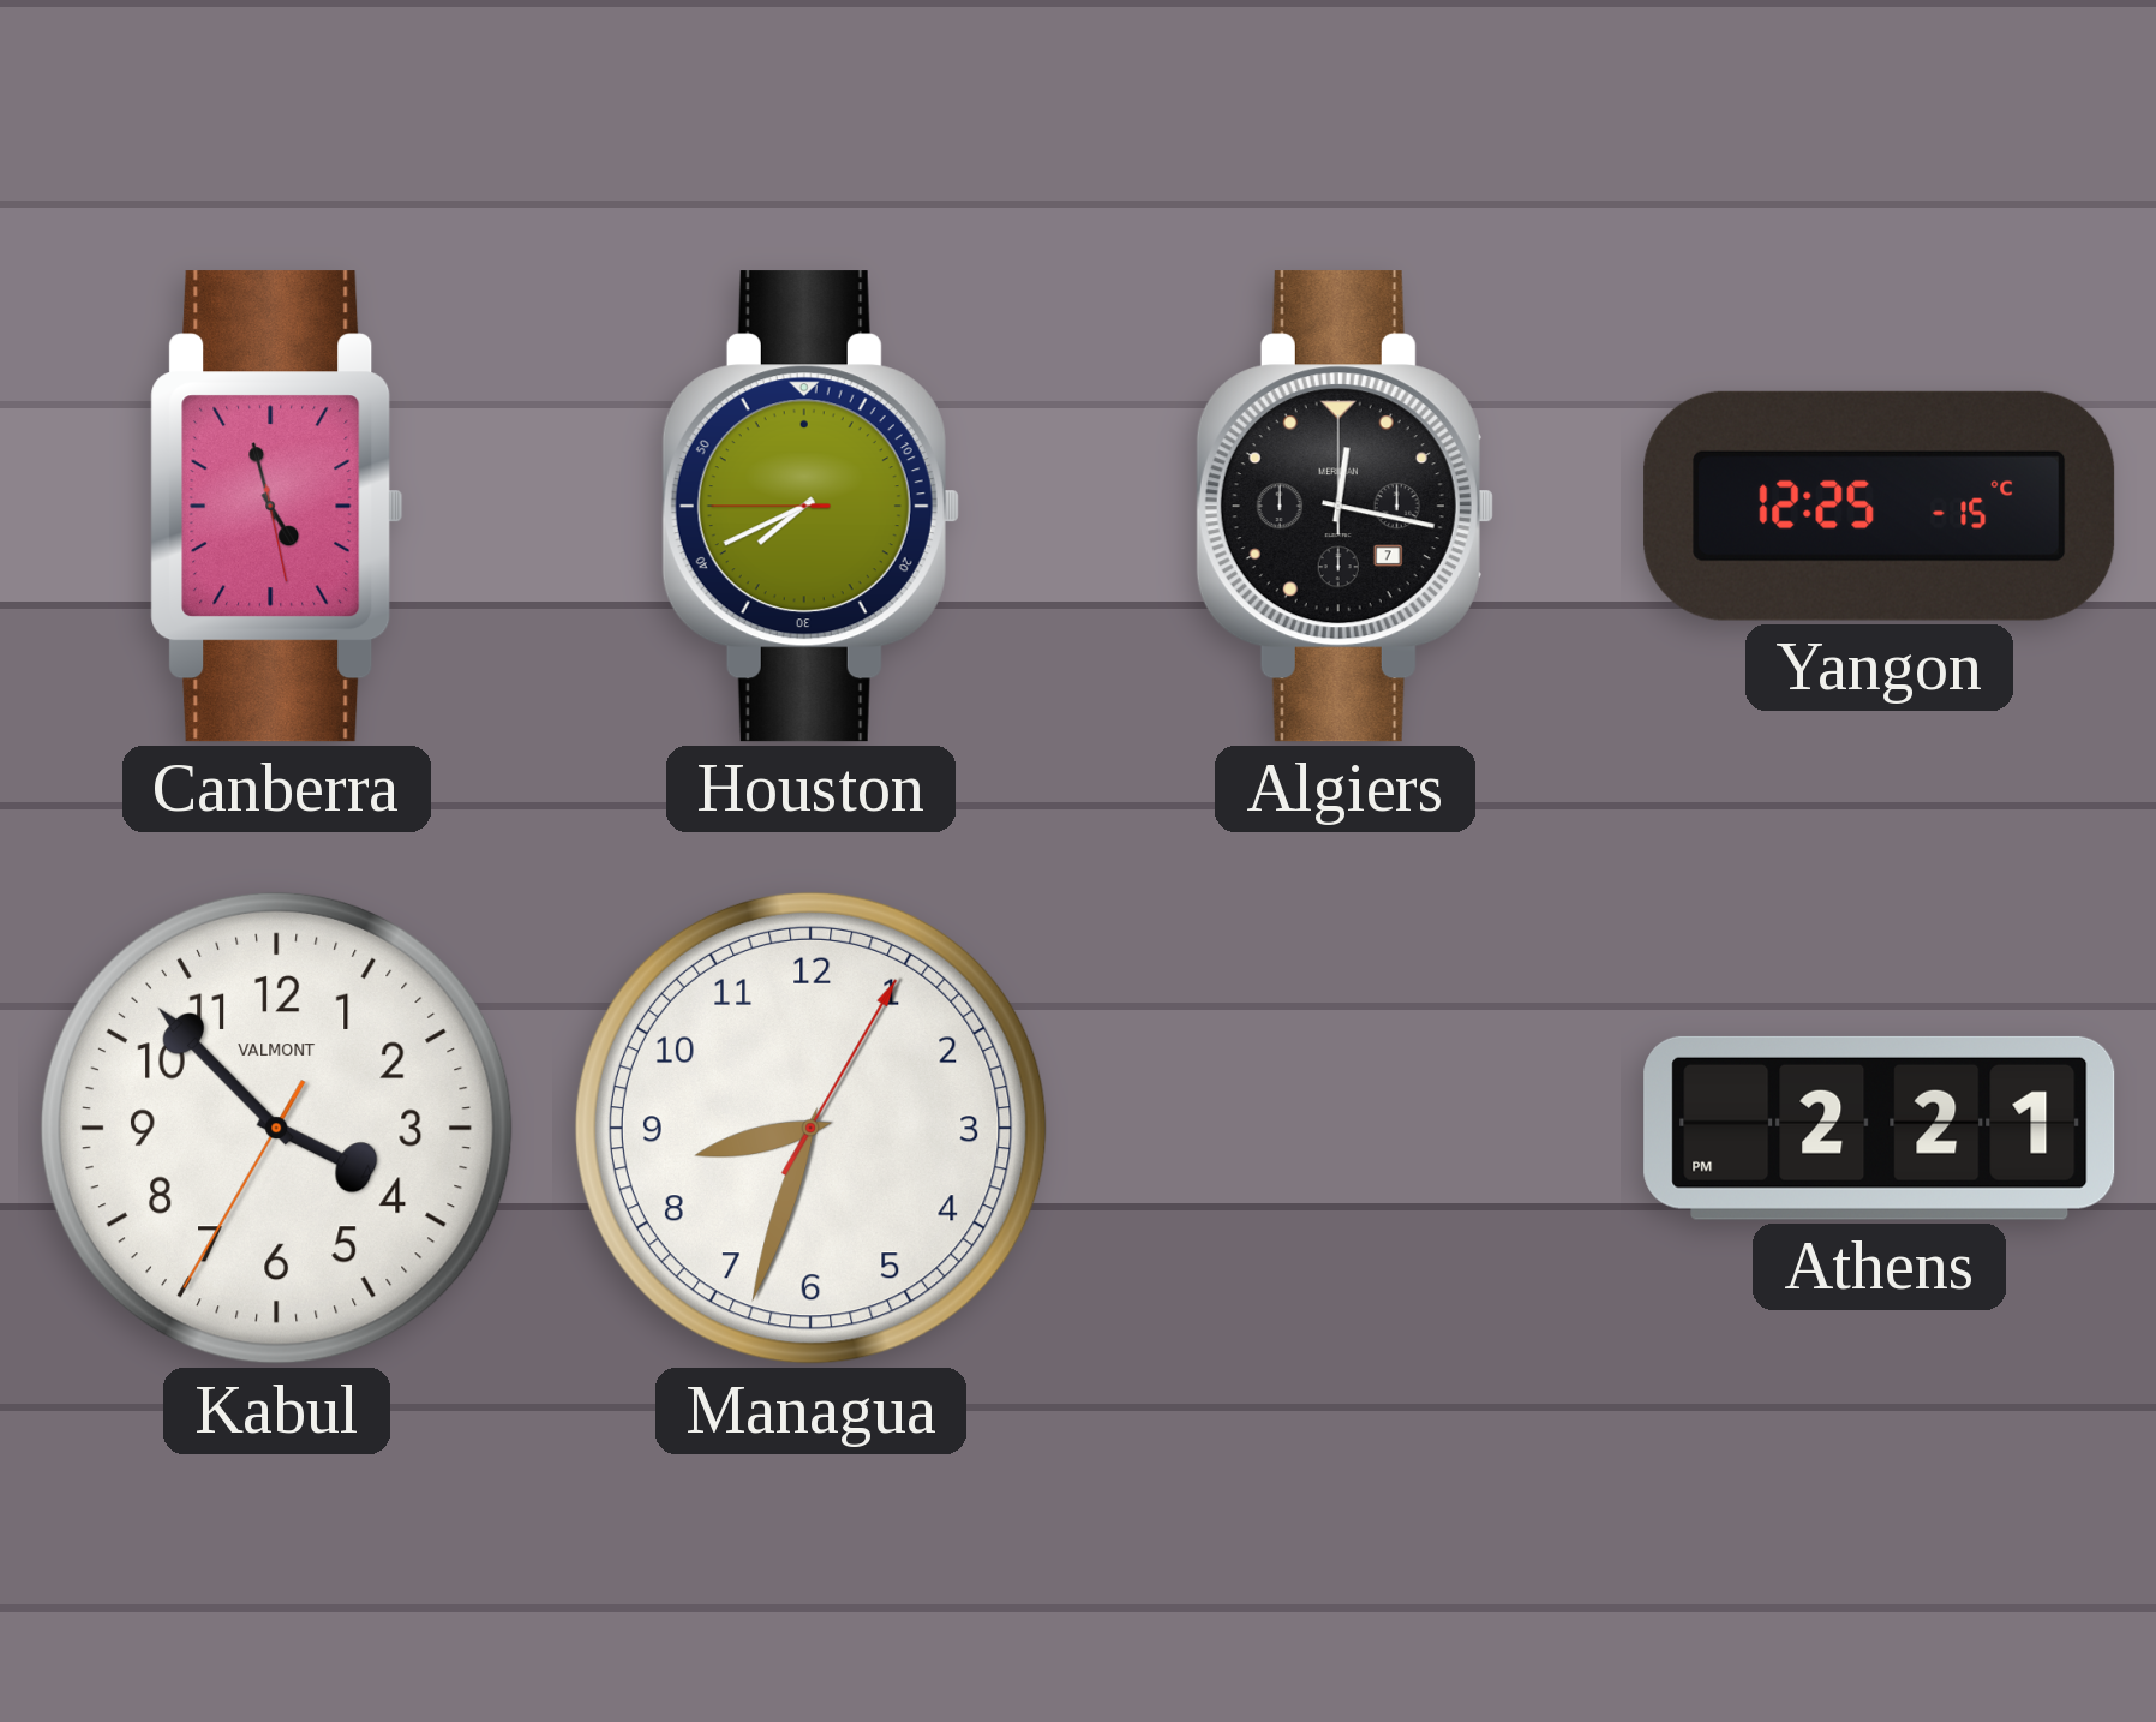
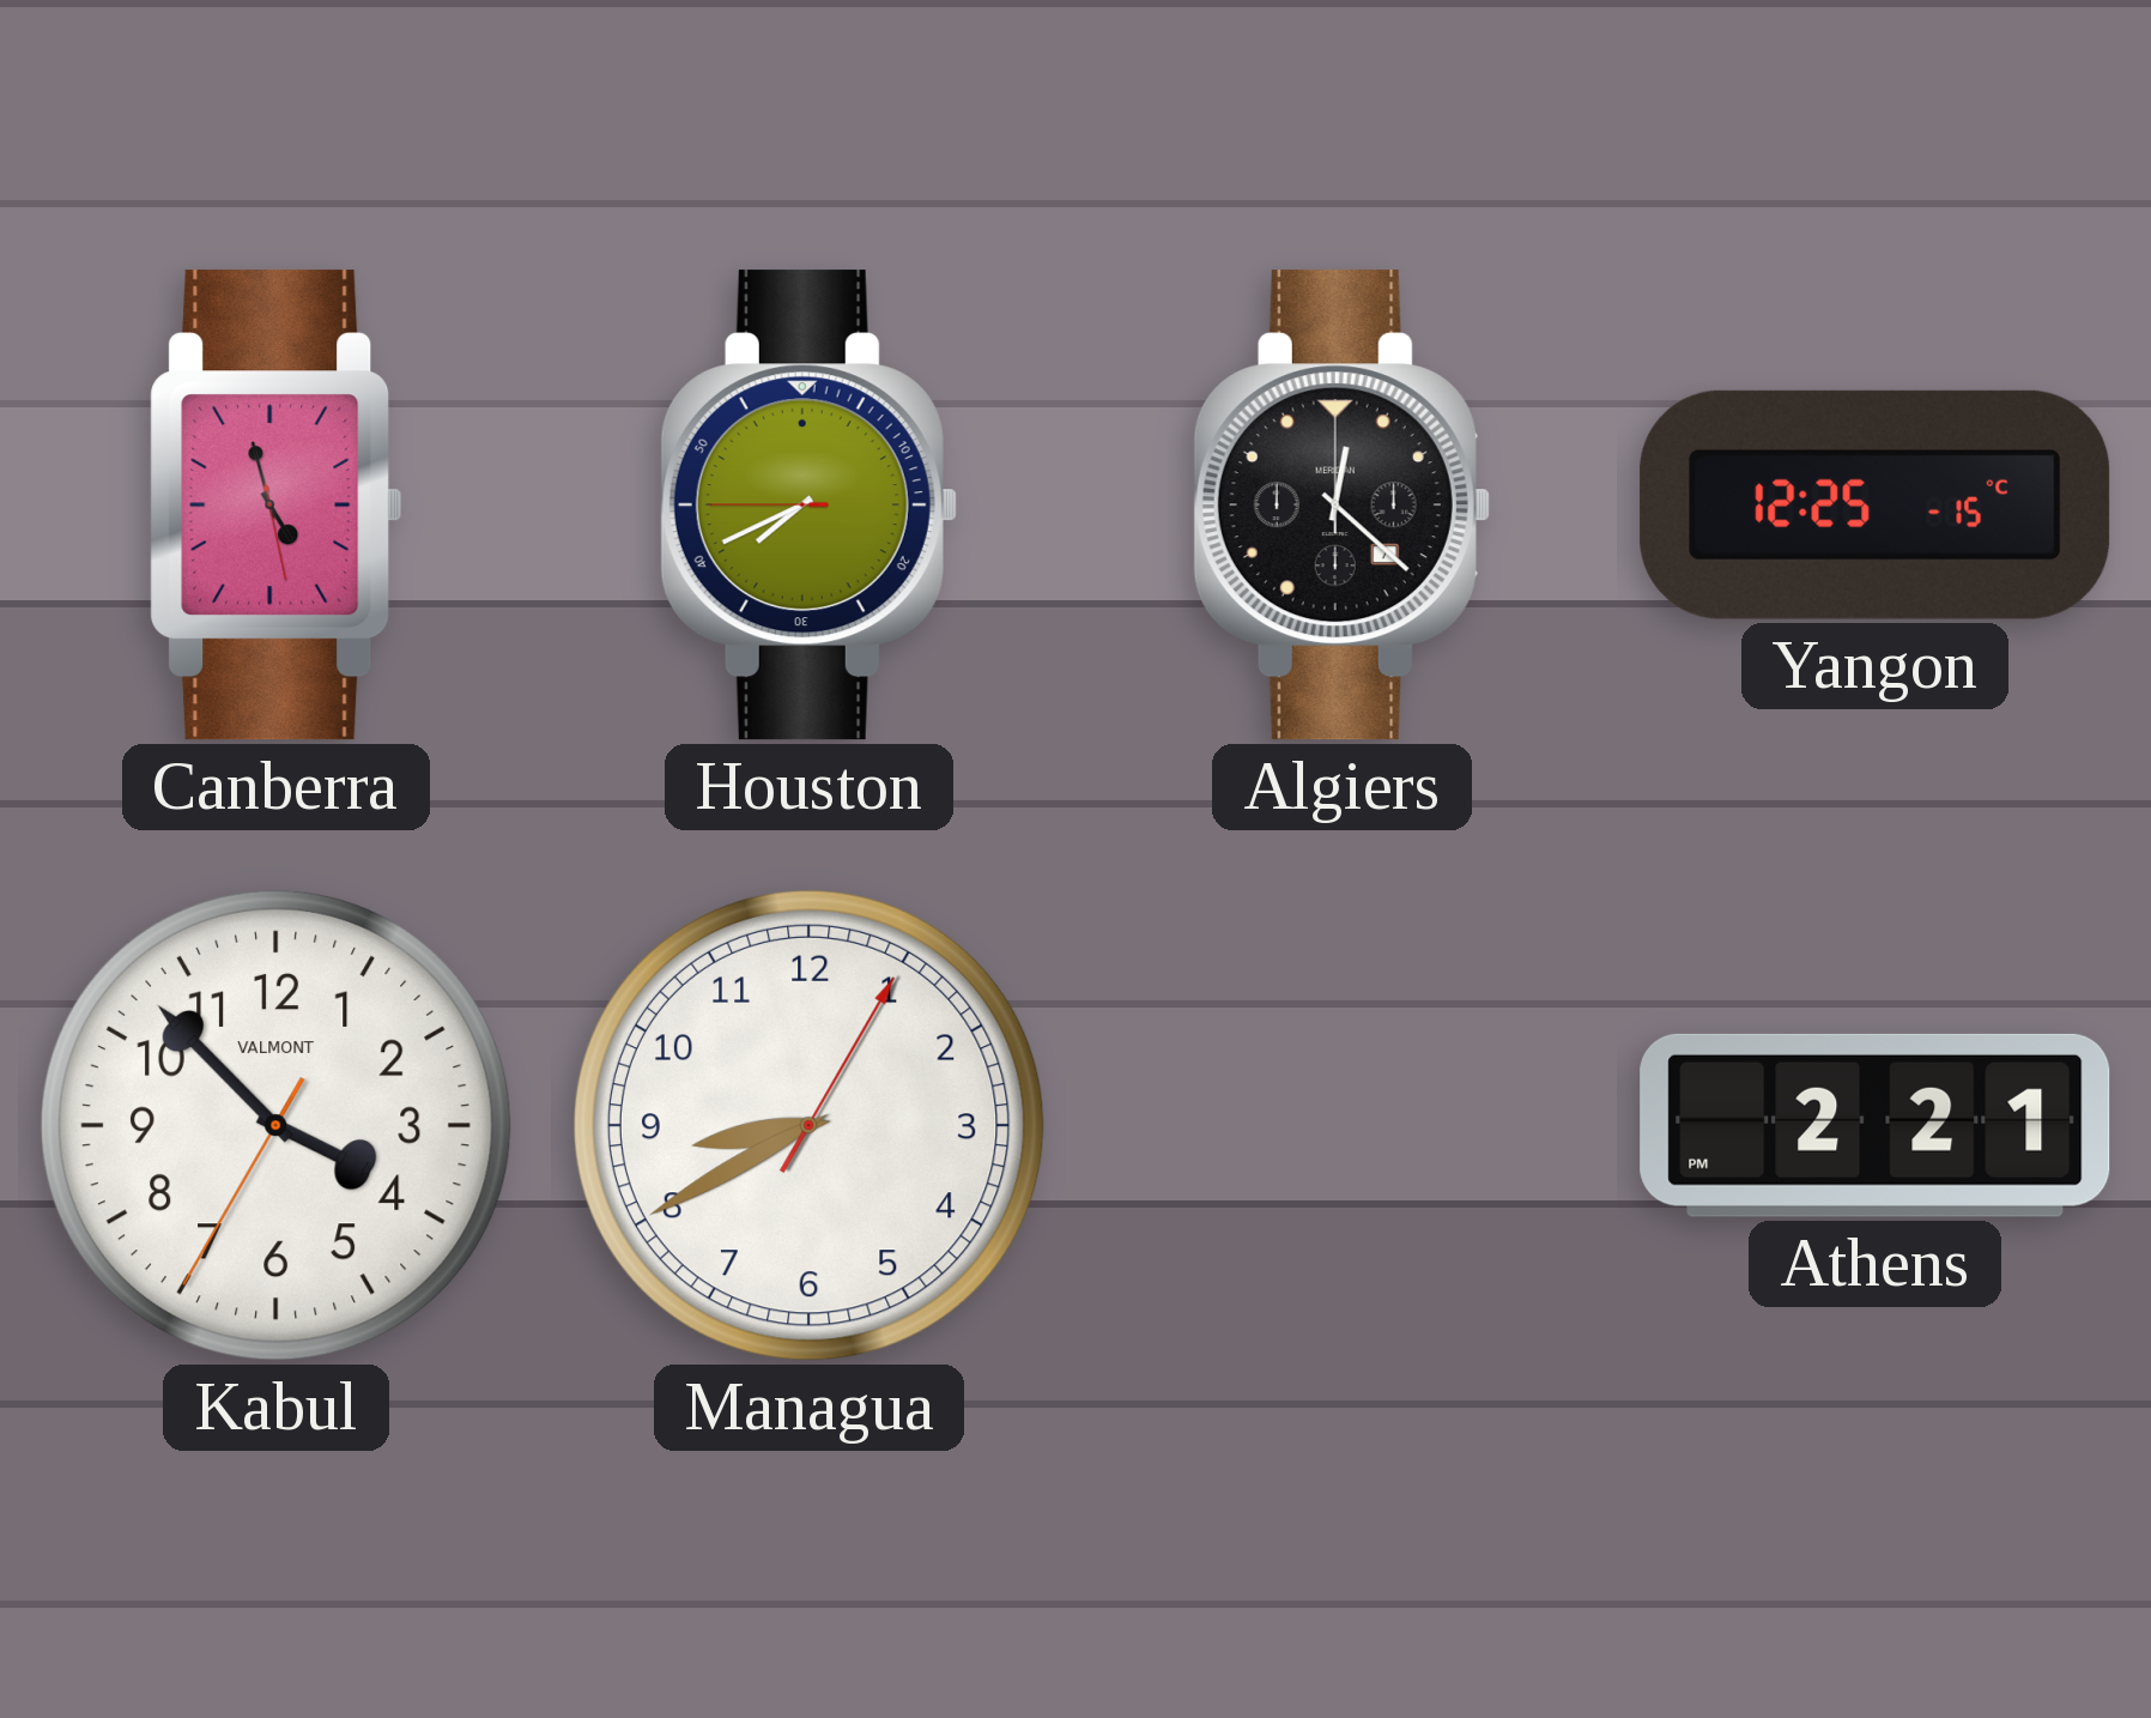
Algiers: 12:17 -> 12:22 (1341, 506)
Managua: 8:33 -> 8:40 (808, 1125)
